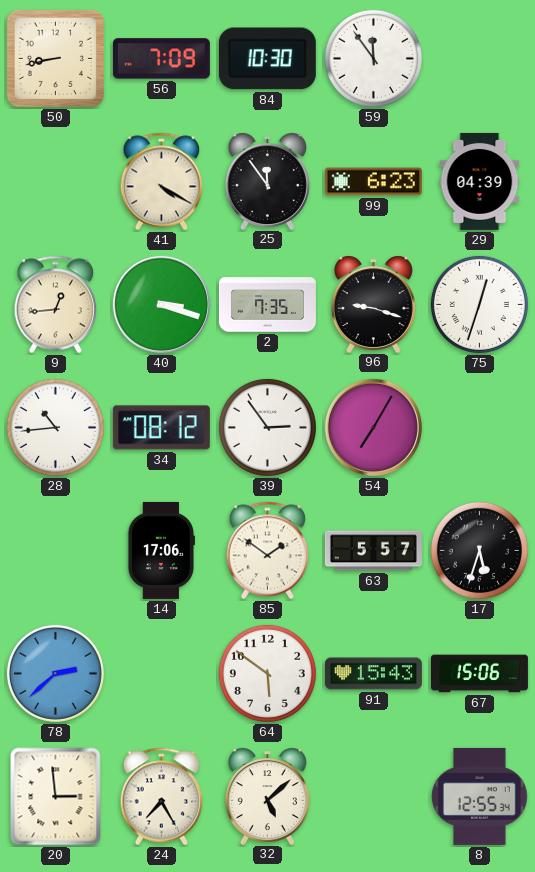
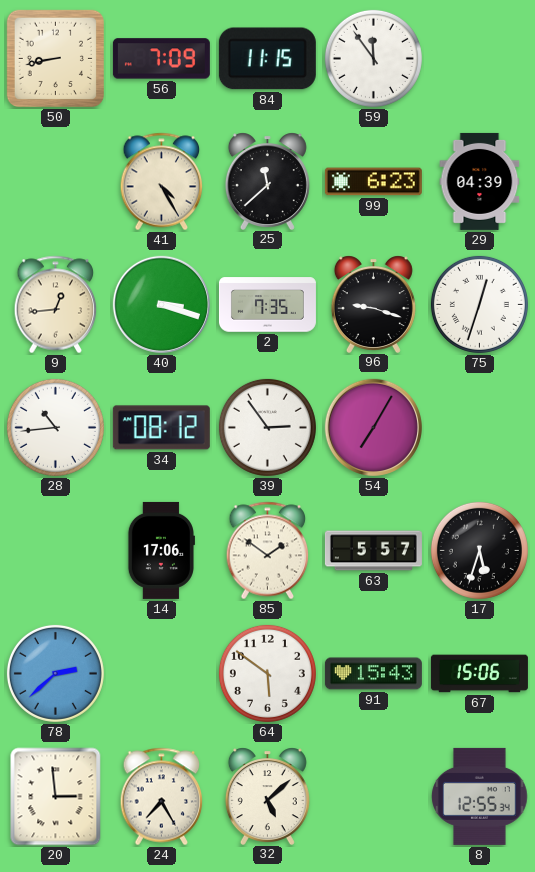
84: 10:30 -> 11:15 (267, 59)
41: 4:20 -> 4:25 (162, 182)
25: 11:54 -> 11:38 (267, 181)
